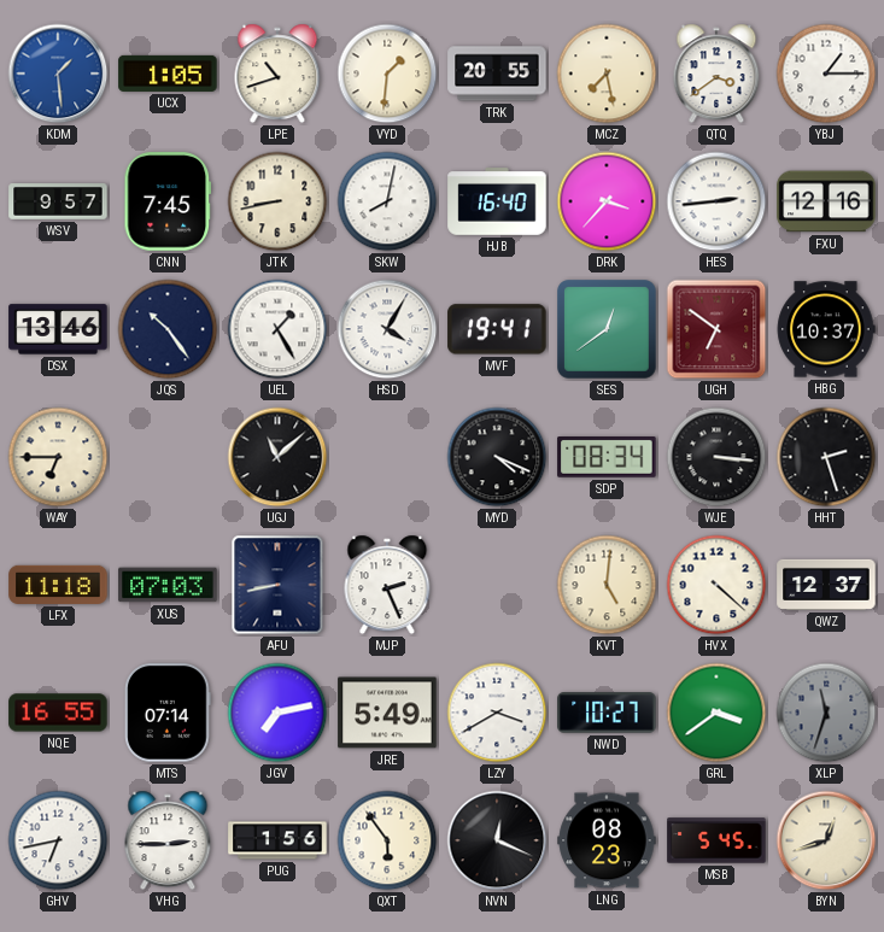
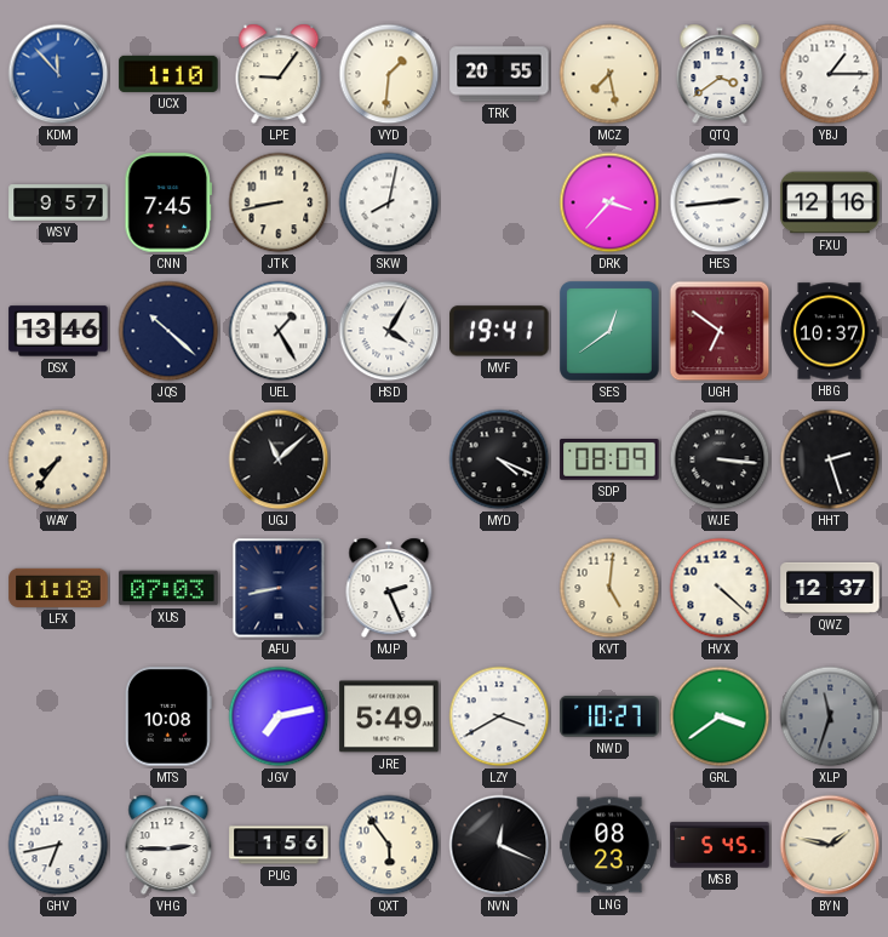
KDM: 1:29 -> 11:53 (58, 74)
UCX: 1:05 -> 1:10 (168, 74)
LPE: 10:42 -> 9:06 (279, 74)
HJB: 16:40 -> none (497, 201)
JQS: 10:24 -> 10:22 (168, 331)
WAY: 6:45 -> 7:36 (58, 459)
SDP: 08:34 -> 08:09 (609, 461)
NQE: 16:55 -> none (58, 713)
MTS: 07:14 -> 10:08 (168, 716)
BYN: 12:42 -> 1:47 (830, 845)
